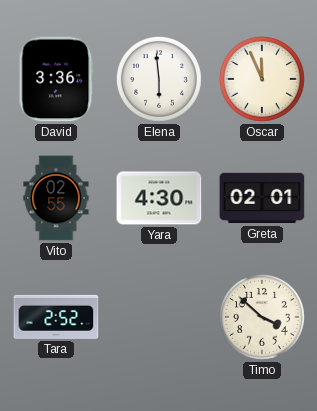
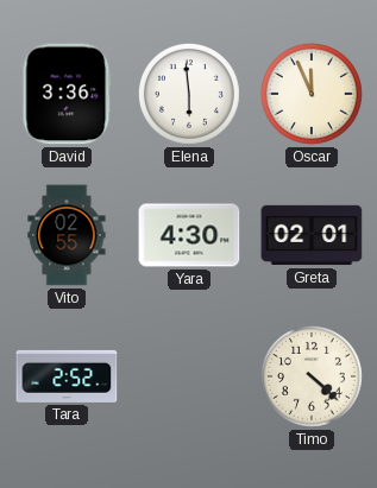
Timo: 3:52 -> 4:22 (312, 376)
